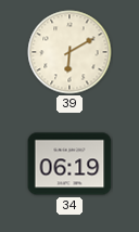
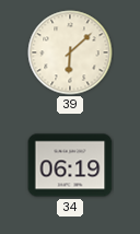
39: 6:10 -> 6:08 (70, 52)
